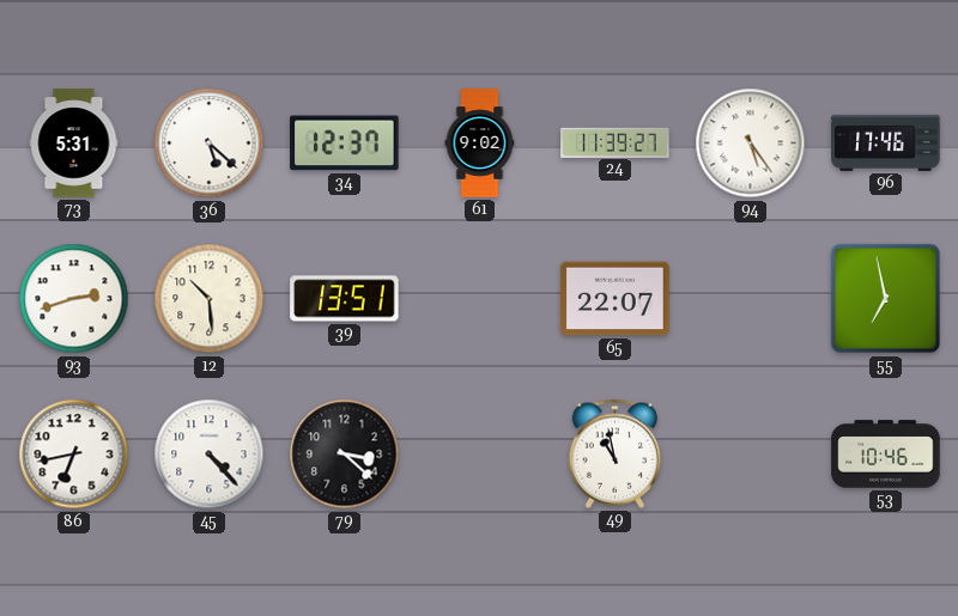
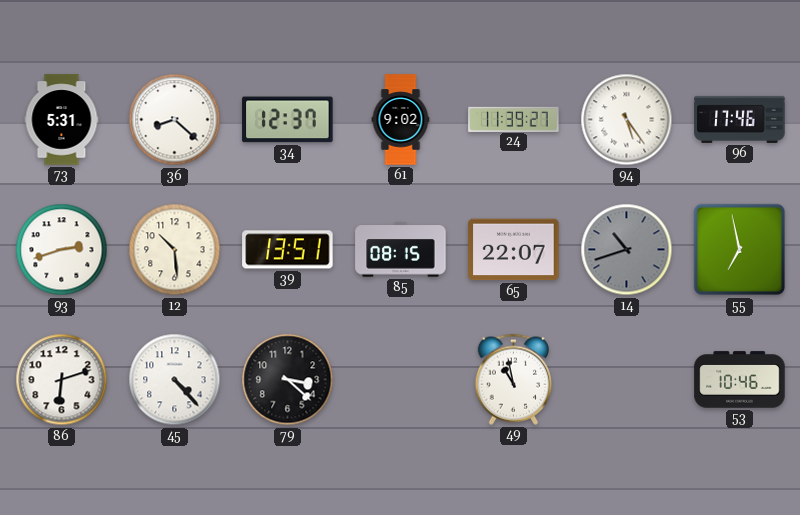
36: 5:22 -> 8:22 (175, 120)
85: none -> 08:15 (401, 250)
14: none -> 10:42 (627, 250)
86: 6:43 -> 6:12 (62, 380)
